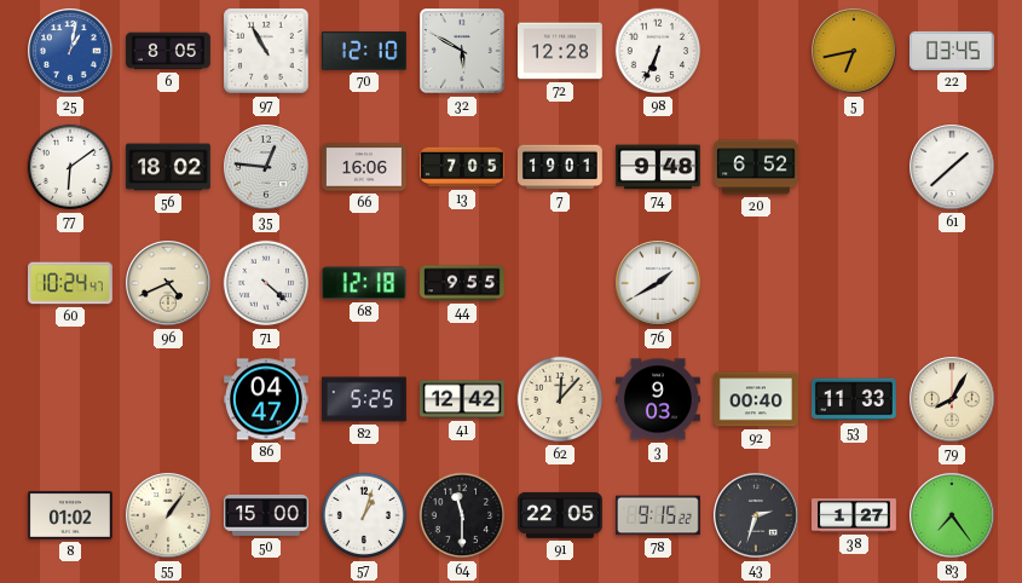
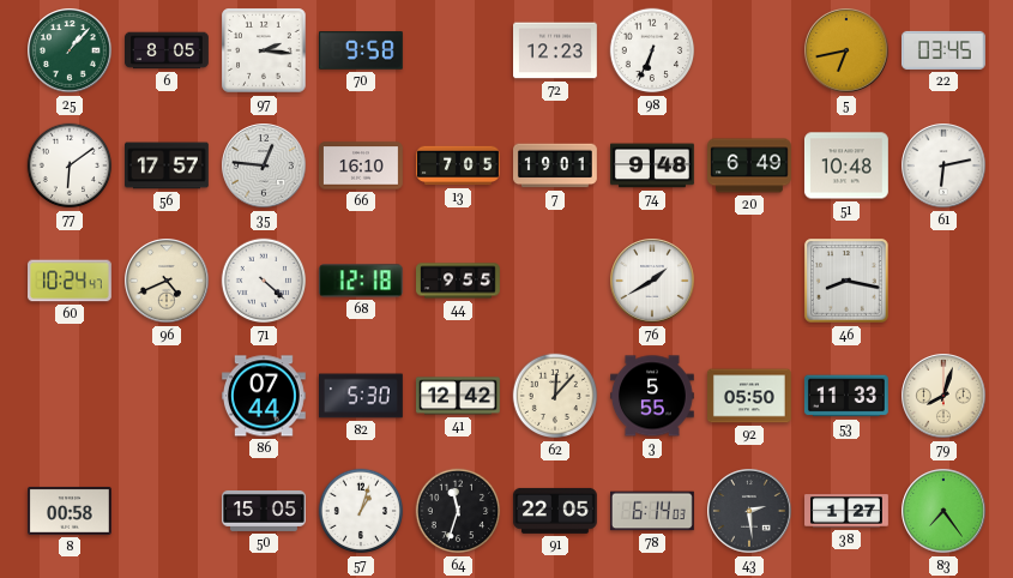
25: 1:02 -> 1:07 (70, 50)
25 dial: blue -> green (70, 50)
97: 10:55 -> 2:16 (264, 50)
70: 12:10 -> 9:58 (361, 50)
32: 5:50 -> none (462, 51)
72: 12:28 -> 12:23 (556, 50)
56: 18:02 -> 17:57 (168, 165)
66: 16:06 -> 16:10 (362, 165)
20: 6:52 -> 6:49 (750, 165)
51: none -> 10:48 (846, 165)
61: 1:38 -> 6:13 (943, 165)
46: none -> 8:17 (846, 281)
86: 04:47 -> 07:44 (265, 396)
82: 5:25 -> 5:30 (362, 396)
3: 9:03 -> 5:55 (653, 396)
92: 00:40 -> 05:50 (750, 396)
79: 8:05 -> 8:03 (943, 396)
8: 01:02 -> 00:58 (71, 511)
55: 1:06 -> none (168, 515)
50: 15:00 -> 15:05 (265, 511)
64: 11:30 -> 11:33 (458, 511)
78: 9:15 -> 6:14 (653, 511)
43: 2:33 -> 2:29 (749, 511)
